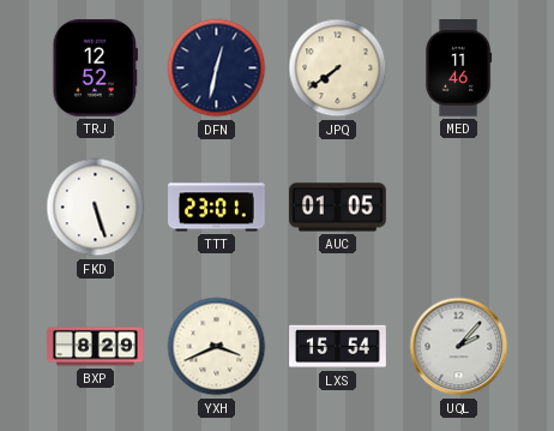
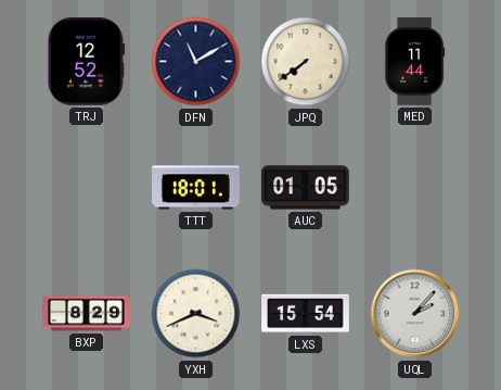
DFN: 12:32 -> 11:10 (196, 62)
MED: 11:46 -> 11:44 (414, 62)
FKD: 5:27 -> none (96, 208)
TTT: 23:01 -> 18:01 (196, 188)
